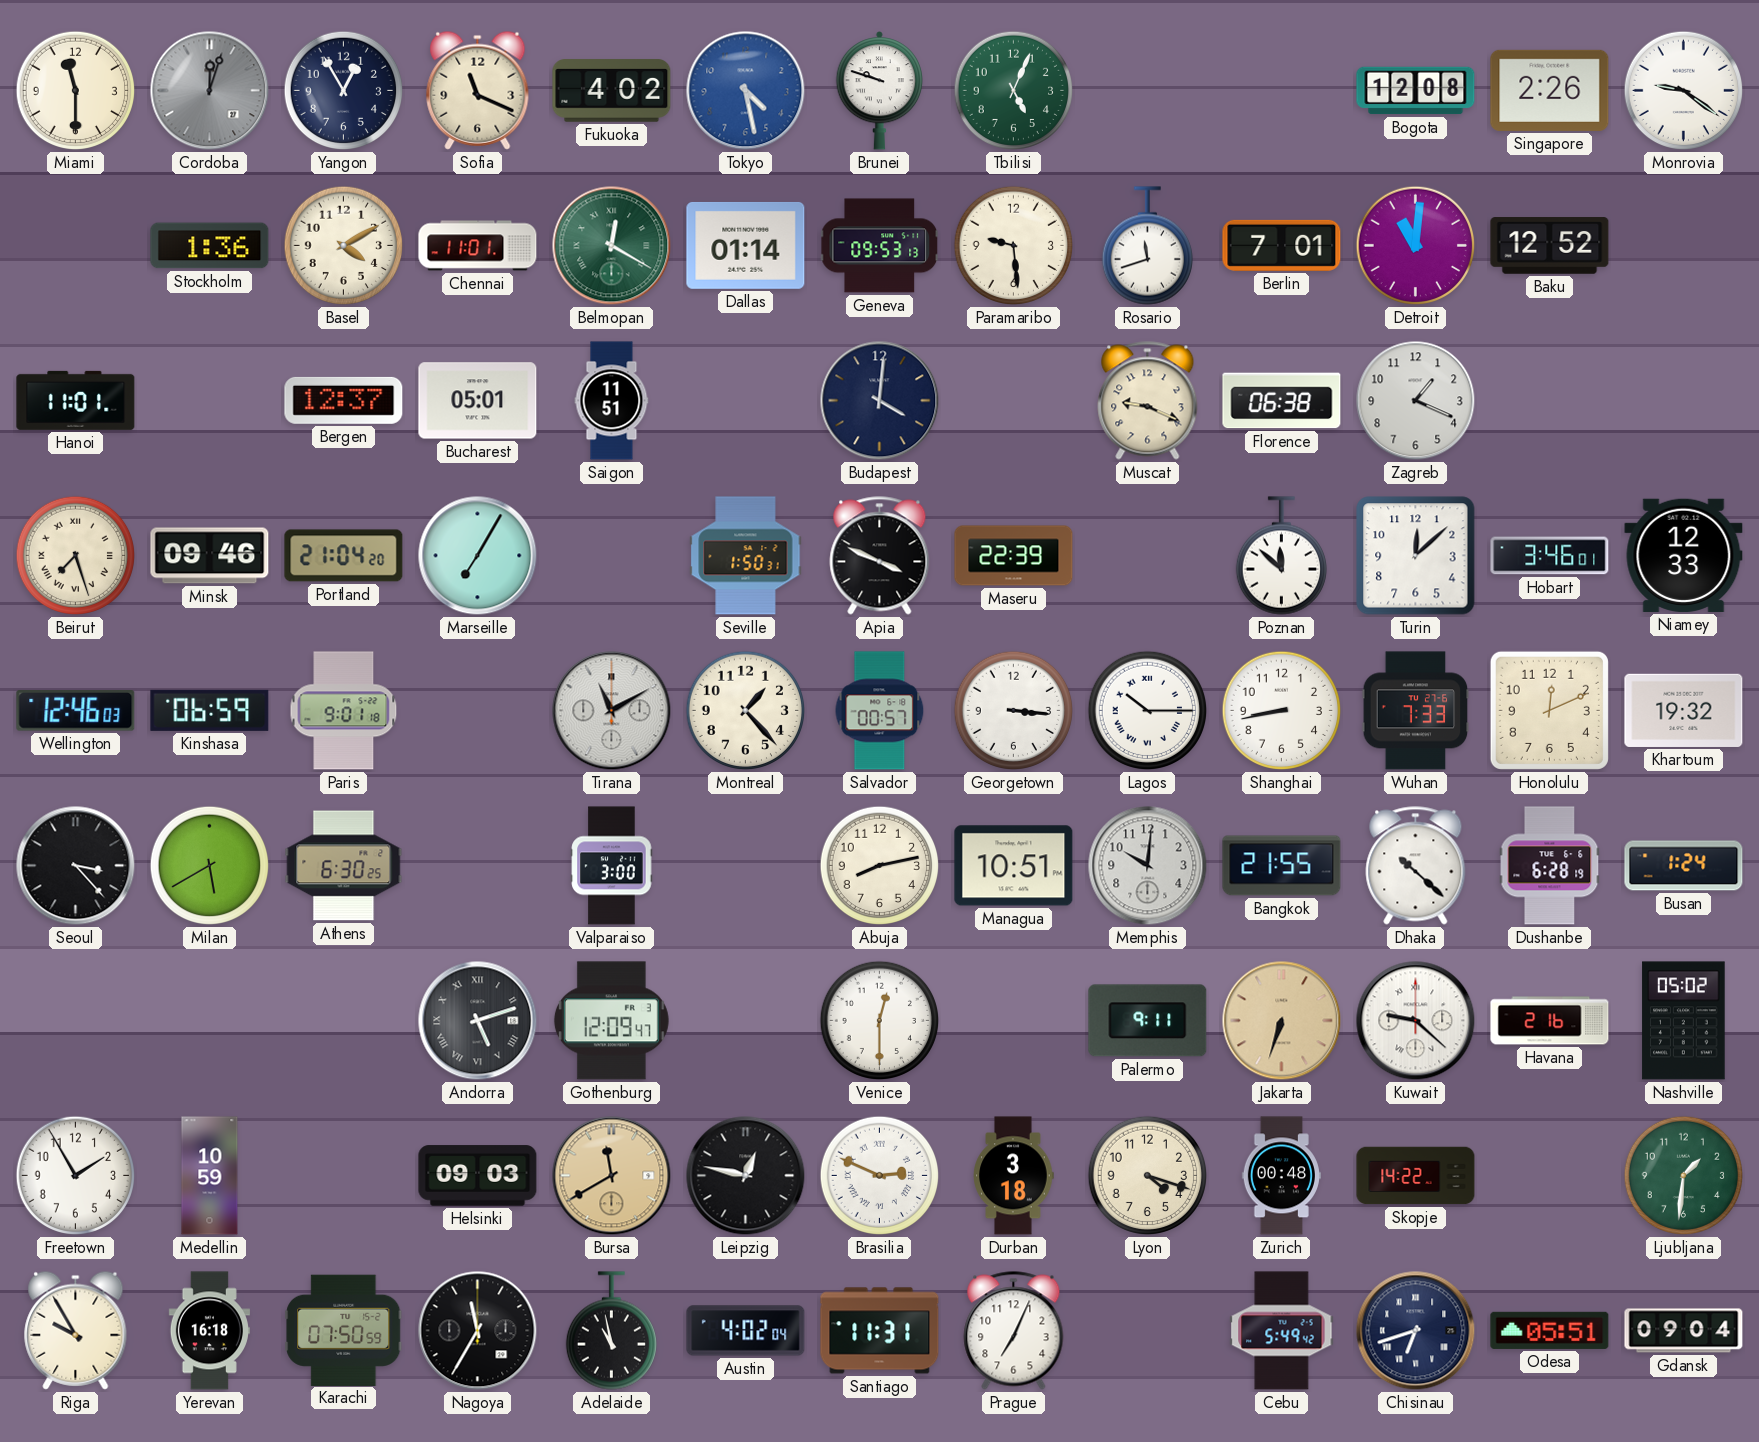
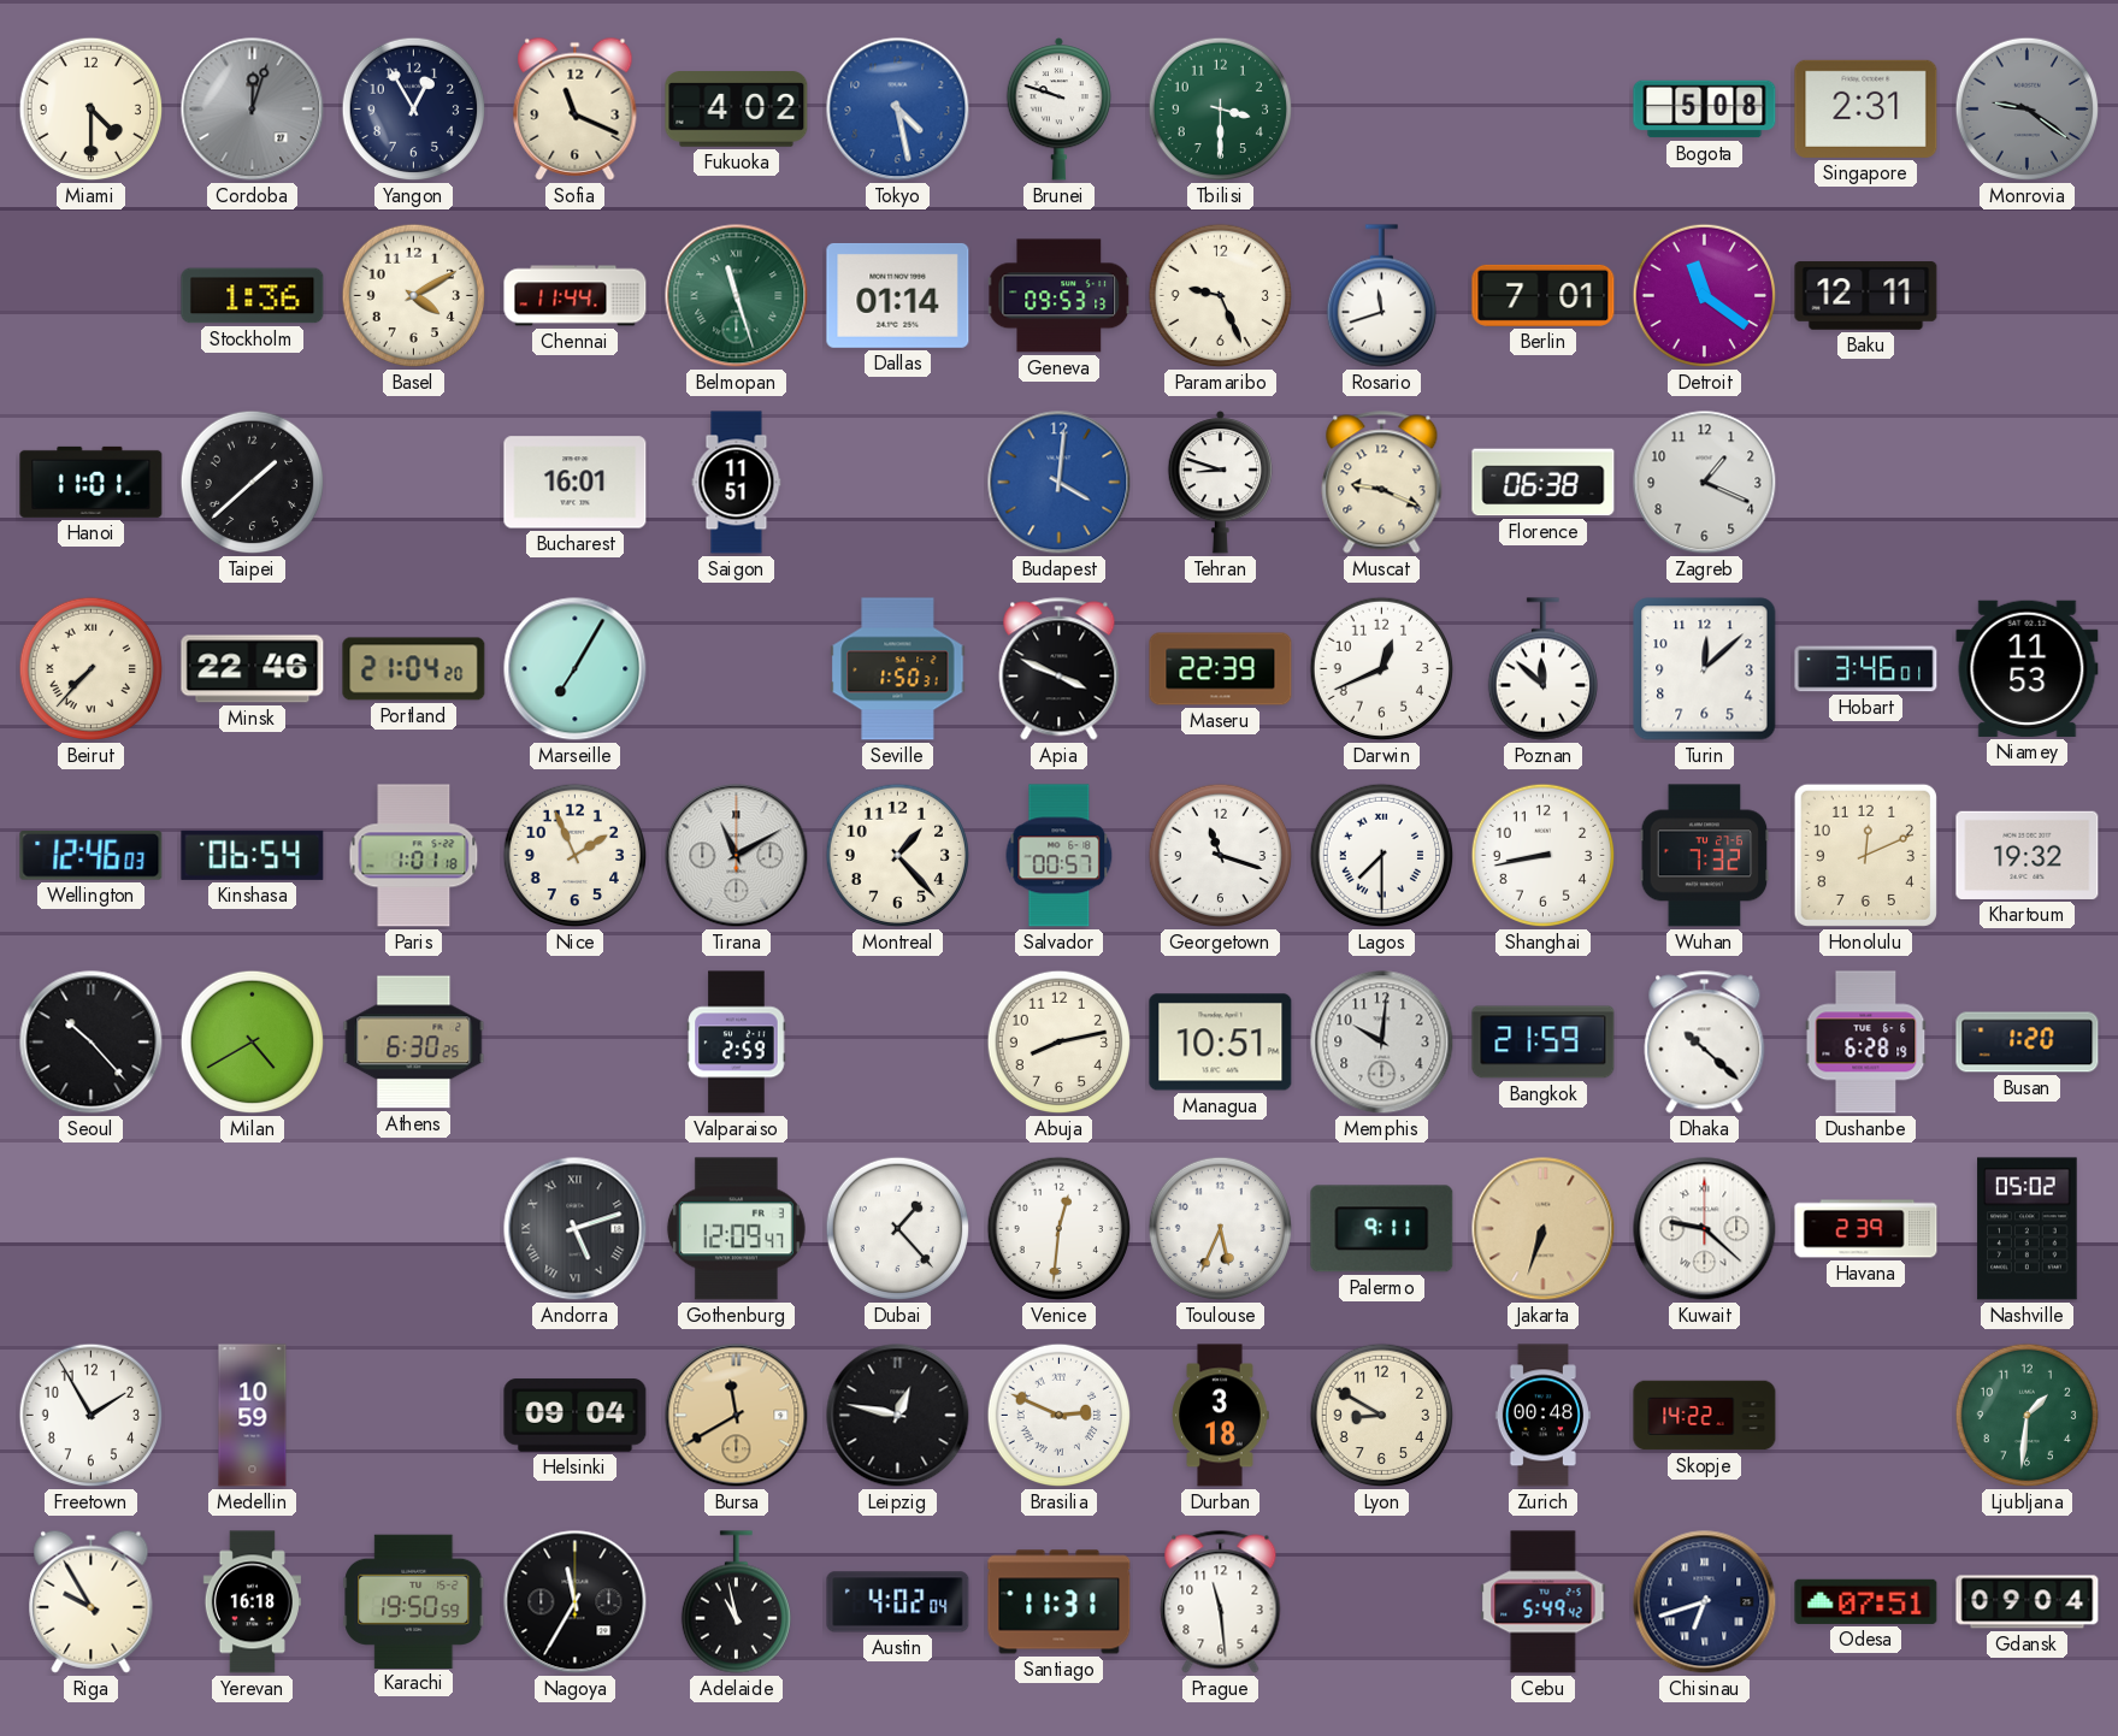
Miami: 11:30 -> 4:30 (92, 110)
Tbilisi: 5:04 -> 3:30 (1221, 110)
Bogota: 12:08 -> 5:08 (1705, 110)
Singapore: 2:26 -> 2:31 (1866, 108)
Monrovia dial: white -> grey (2028, 110)
Chennai: 11:01 -> 11:44 (576, 296)
Belmopan: 12:20 -> 11:27 (737, 296)
Paramaribo: 9:29 -> 9:26 (1221, 296)
Detroit: 11:01 -> 11:21 (1705, 296)
Baku: 12:52 -> 12:11 (1866, 296)
Taipei: none -> 1:38 (253, 483)
Bergen: 12:37 -> none (344, 400)
Bucharest: 05:01 -> 16:01 (576, 483)
Budapest dial: navy -> blue (1060, 483)
Tehran: none -> 8:48 (1221, 483)
Beirut: 7:27 -> 7:37 (92, 669)
Minsk: 09:46 -> 22:46 (253, 669)
Darwin: none -> 12:41 (1382, 669)
Niamey: 12:33 -> 11:53 (2028, 668)
Kinshasa: 06:59 -> 06:54 (253, 855)
Paris: 9:01 -> 1:01 (414, 856)
Nice: none -> 1:56 (576, 856)
Georgetown: 3:16 -> 11:18 (1221, 856)
Lagos: 10:15 -> 7:30 (1382, 856)
Wuhan: 7:33 -> 7:32 (1705, 856)
Seoul: 3:23 -> 10:23 (92, 1043)
Milan: 5:40 -> 4:40 (253, 1043)
Valparaiso: 3:00 -> 2:59 (737, 1043)
Bangkok: 21:55 -> 21:59 (1544, 1043)
Busan: 1:24 -> 1:20 (2028, 1043)
Dubai: none -> 1:23 (898, 1229)
Venice: 12:30 -> 12:31 (1060, 1229)
Toulouse: none -> 5:34 (1221, 1229)
Havana: 2:16 -> 2:39 (1866, 1229)
Helsinki: 09:03 -> 09:04 (576, 1416)
Lyon: 4:18 -> 8:50 (1382, 1416)
Karachi: 07:50 -> 19:50 (414, 1601)
Prague: 7:04 -> 11:29 (1221, 1602)
Odesa: 05:51 -> 07:51 (1866, 1601)
